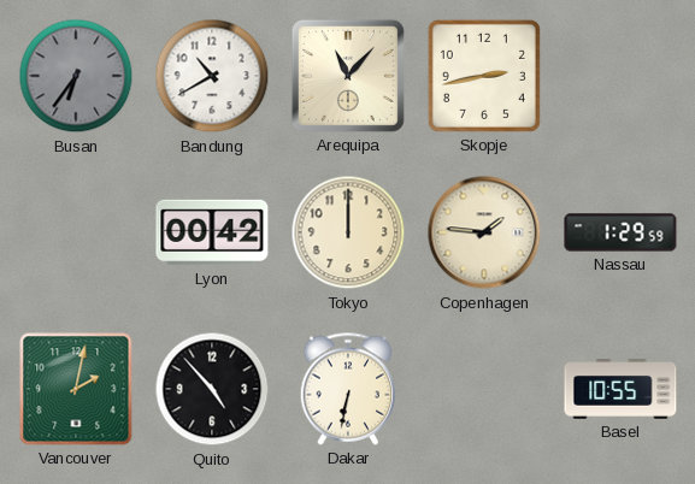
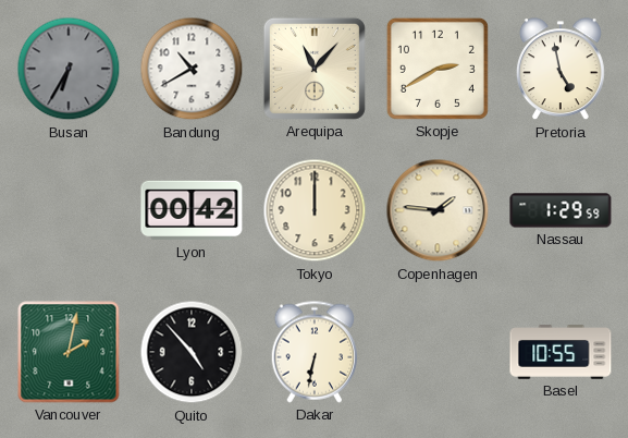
Busan: 6:36 -> 6:35 (69, 69)
Skopje: 2:43 -> 2:40 (438, 69)
Pretoria: none -> 4:58 (561, 70)
